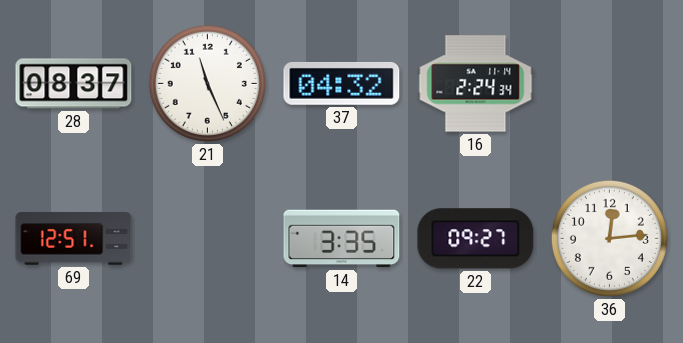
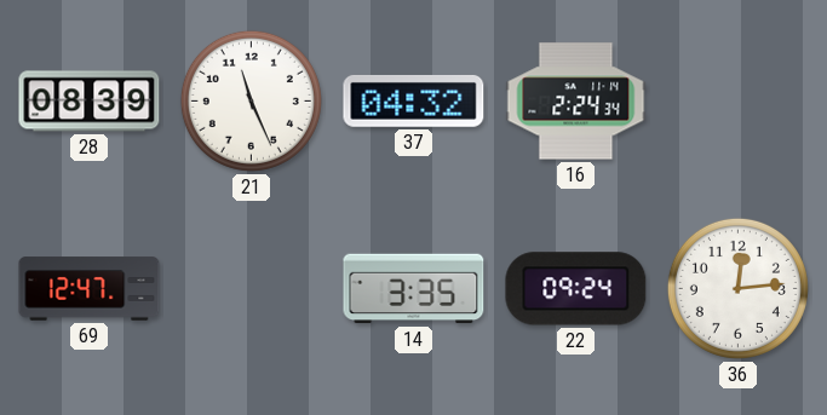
28: 08:37 -> 08:39 (90, 102)
69: 12:51 -> 12:47 (90, 289)
22: 09:27 -> 09:24 (576, 289)
